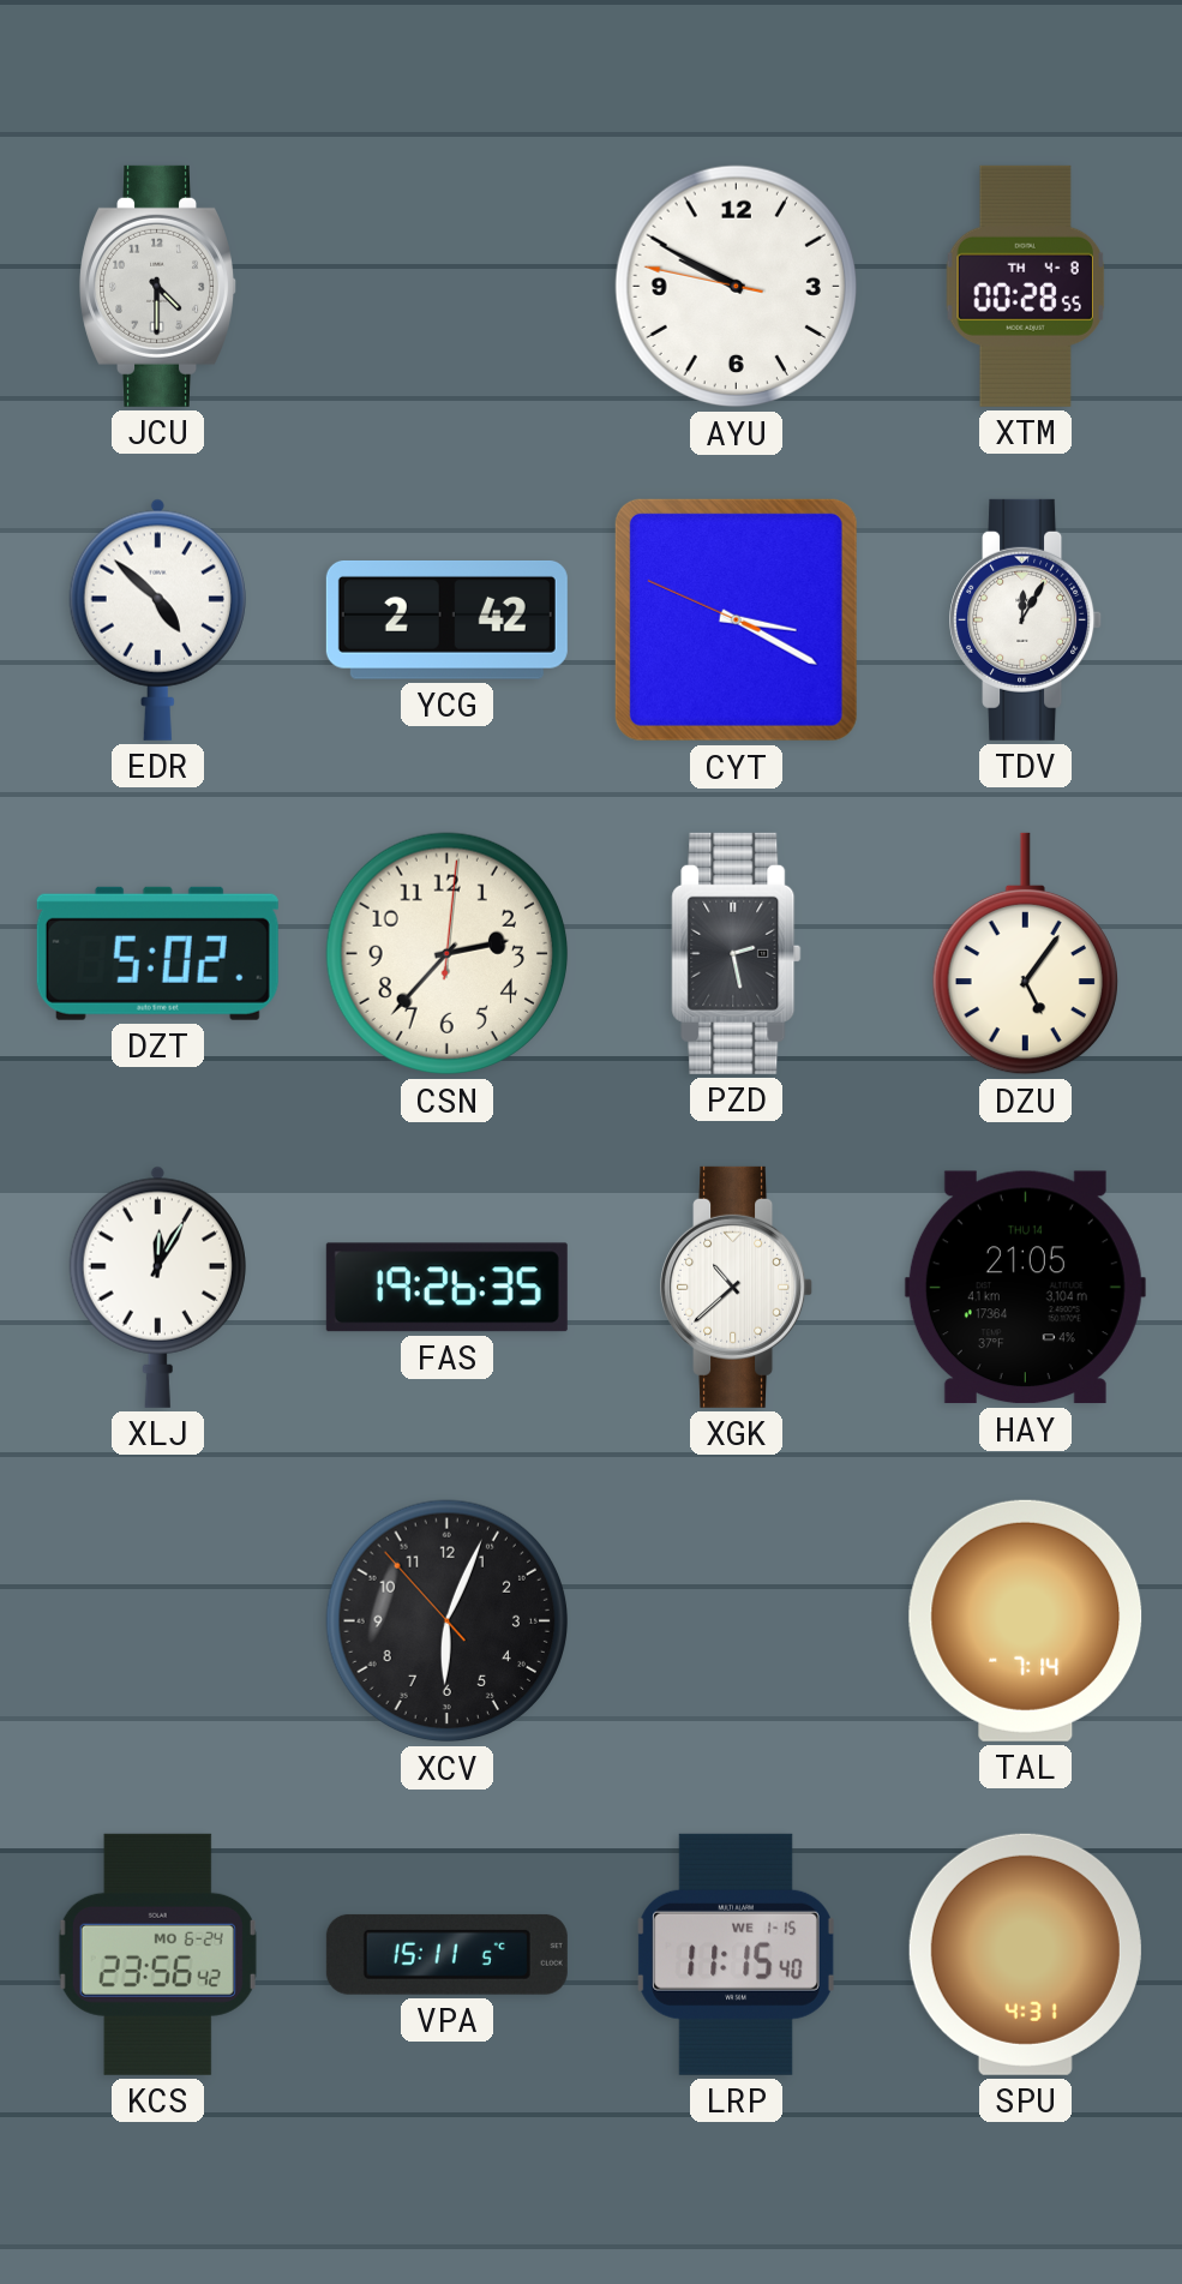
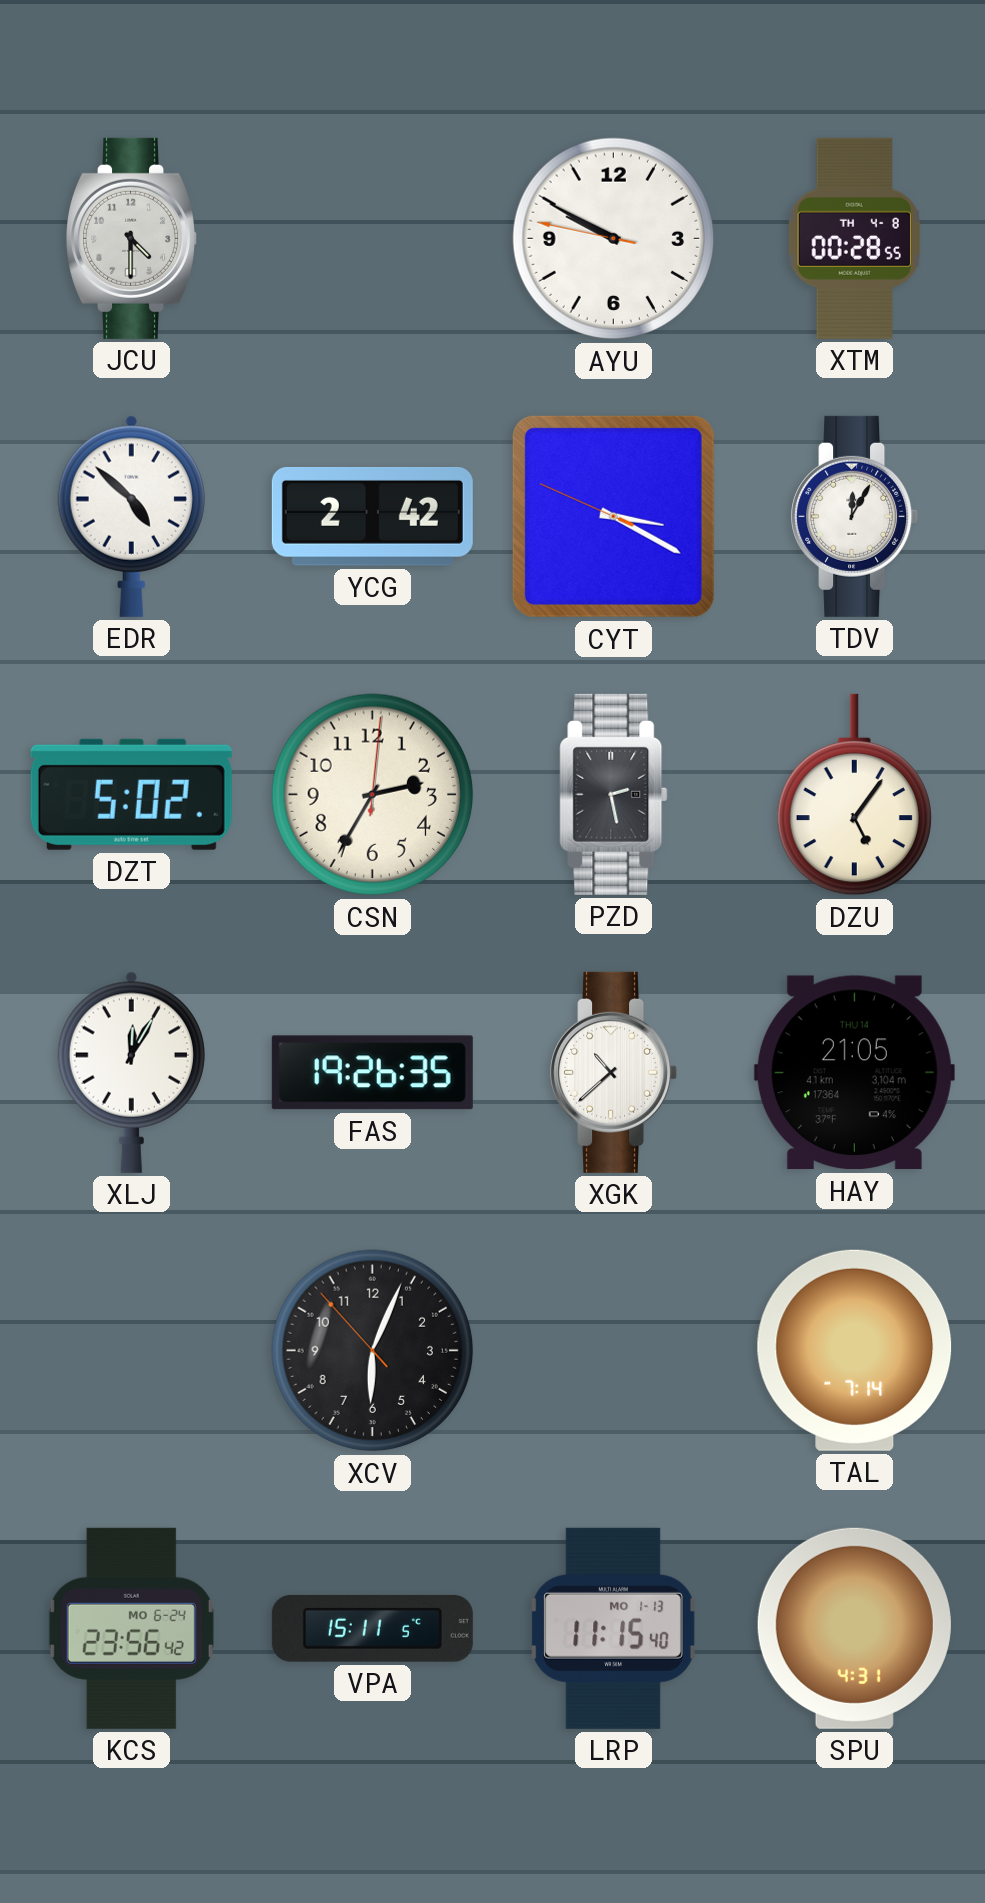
CSN: 2:37 -> 2:35 (373, 795)
LRP date: WE 1-15 -> MO 1-13 (614, 1628)
